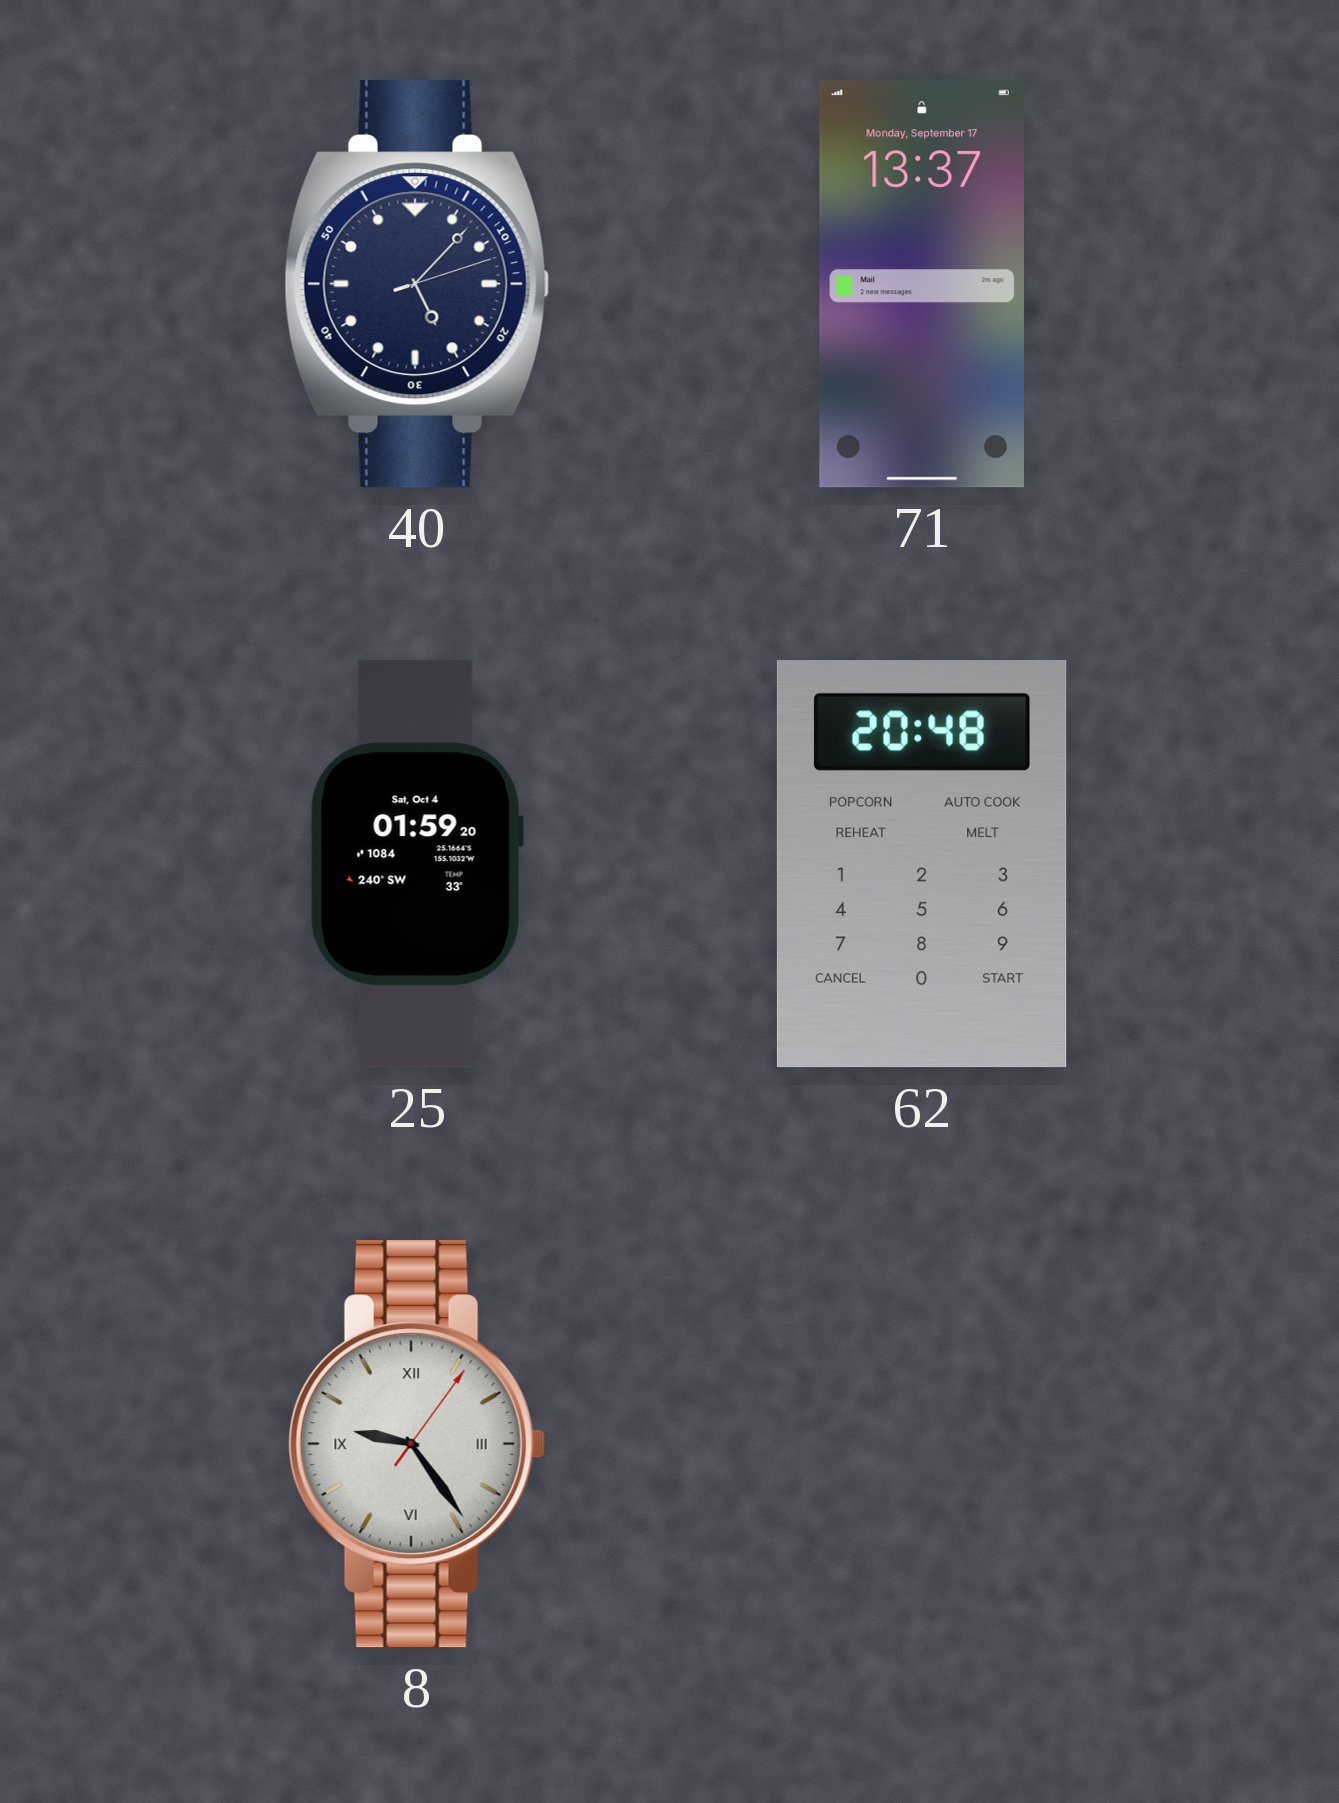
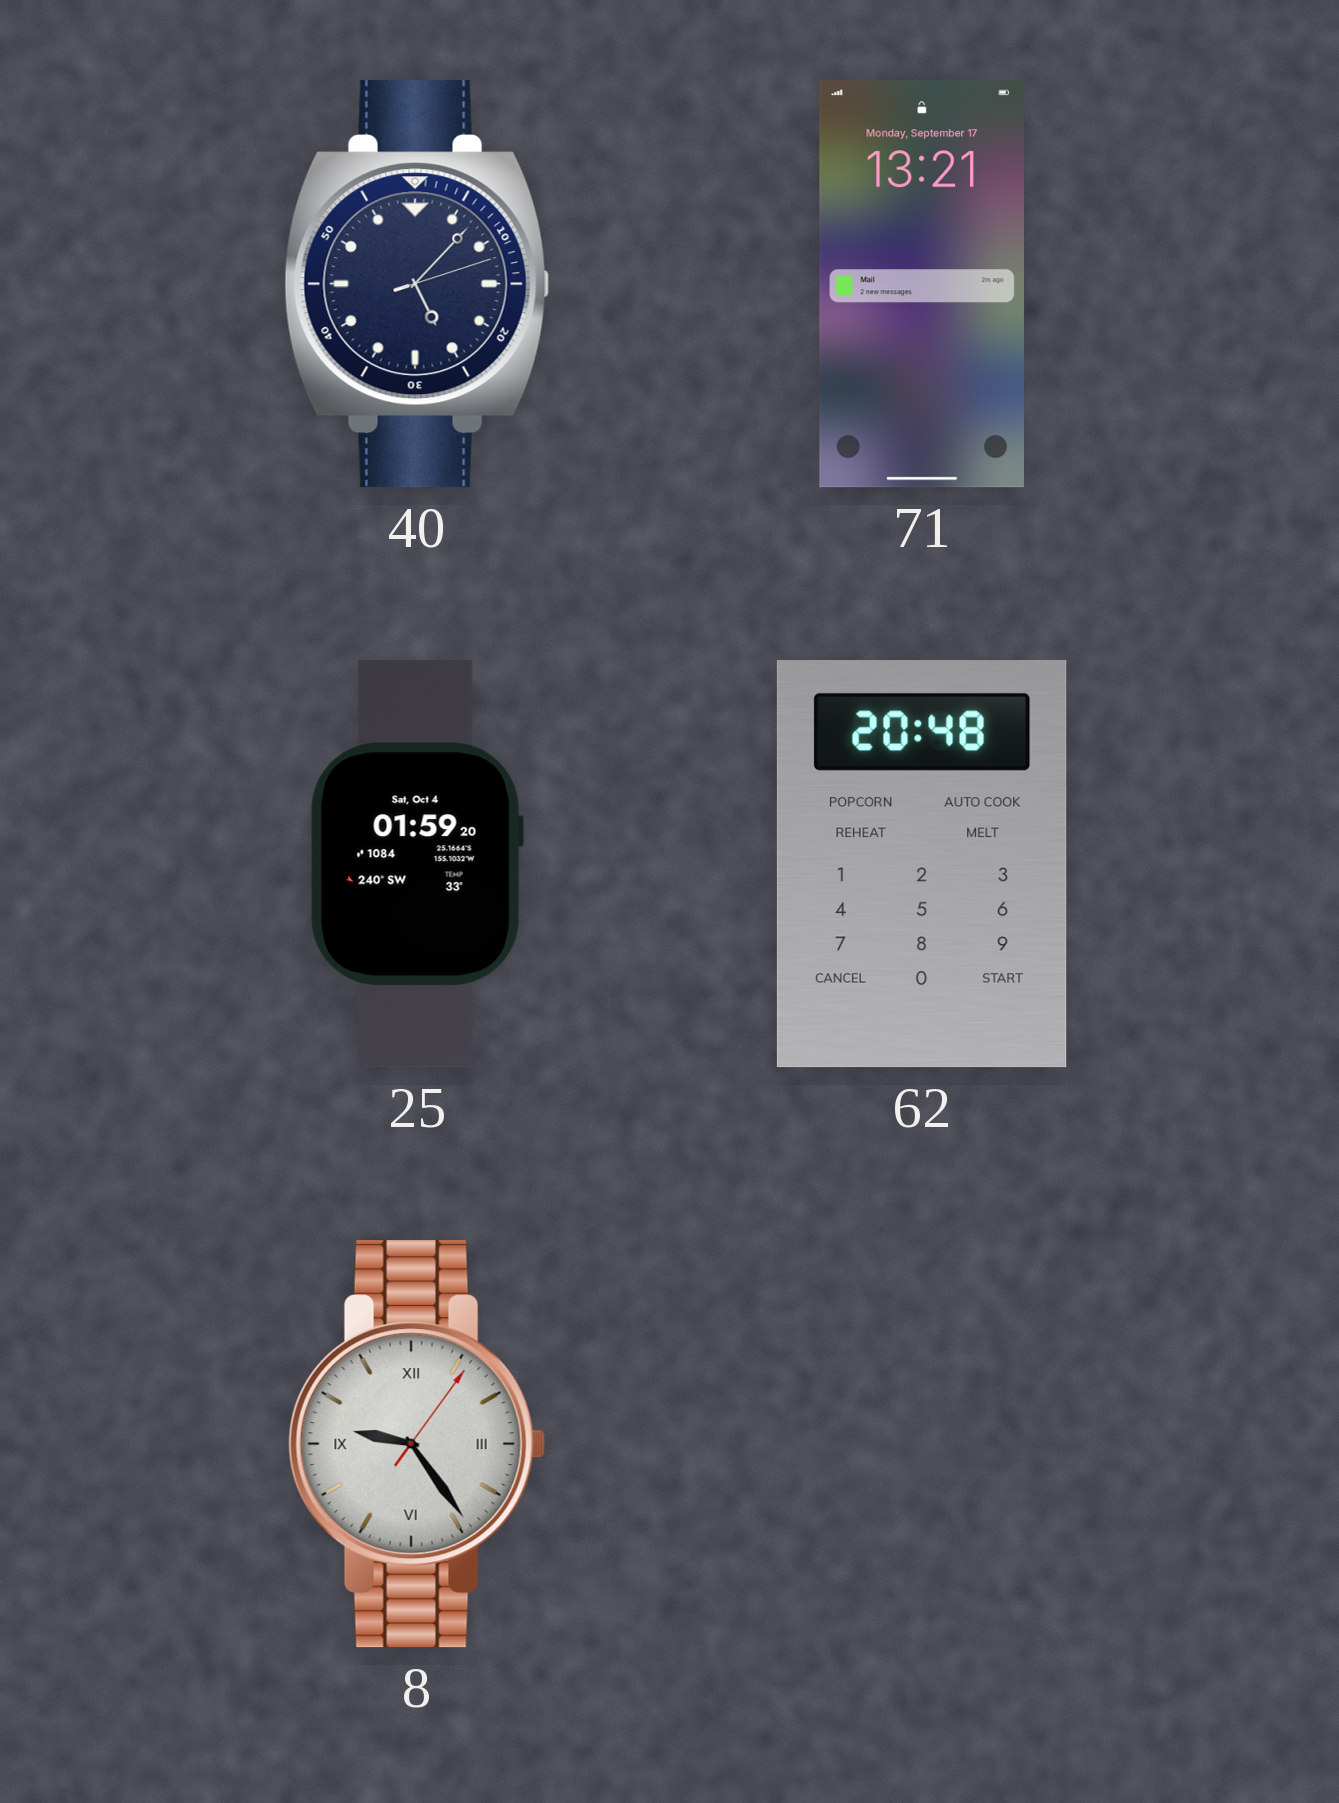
71: 13:37 -> 13:21 (922, 284)
